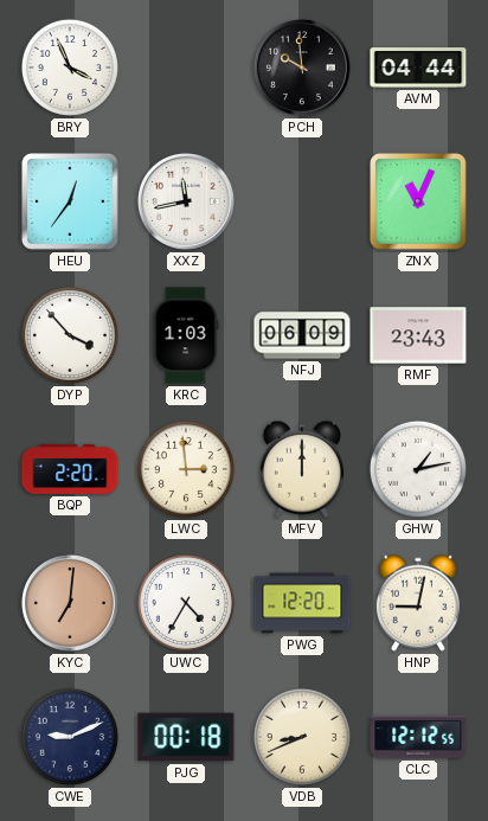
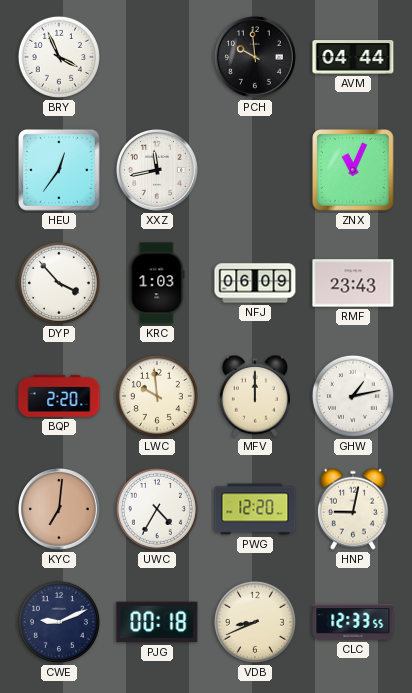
LWC: 2:59 -> 9:59 (157, 396)
CLC: 12:12 -> 12:33 (353, 622)
